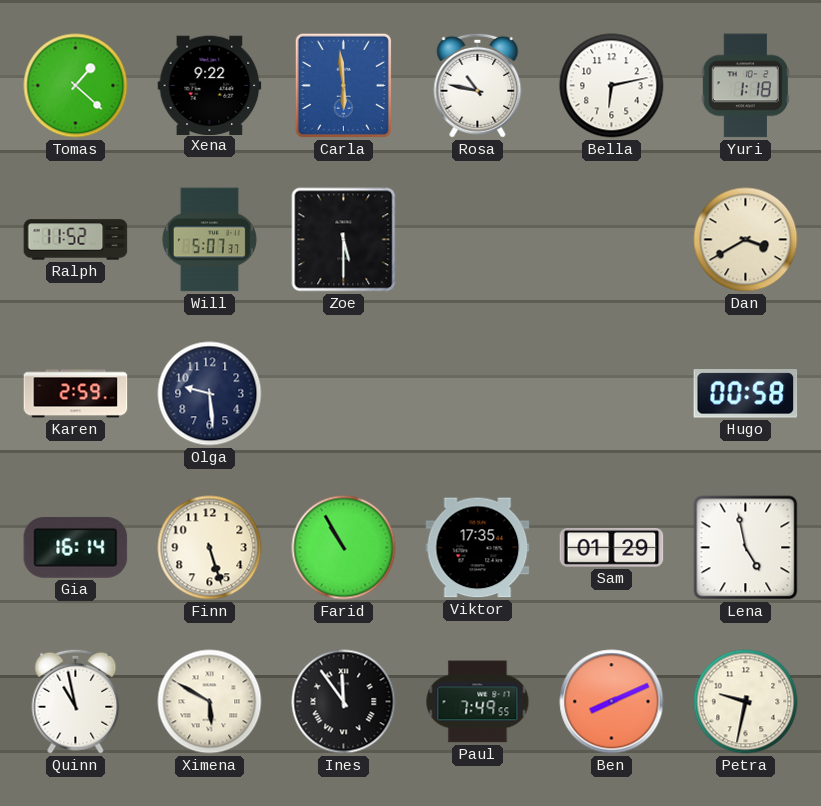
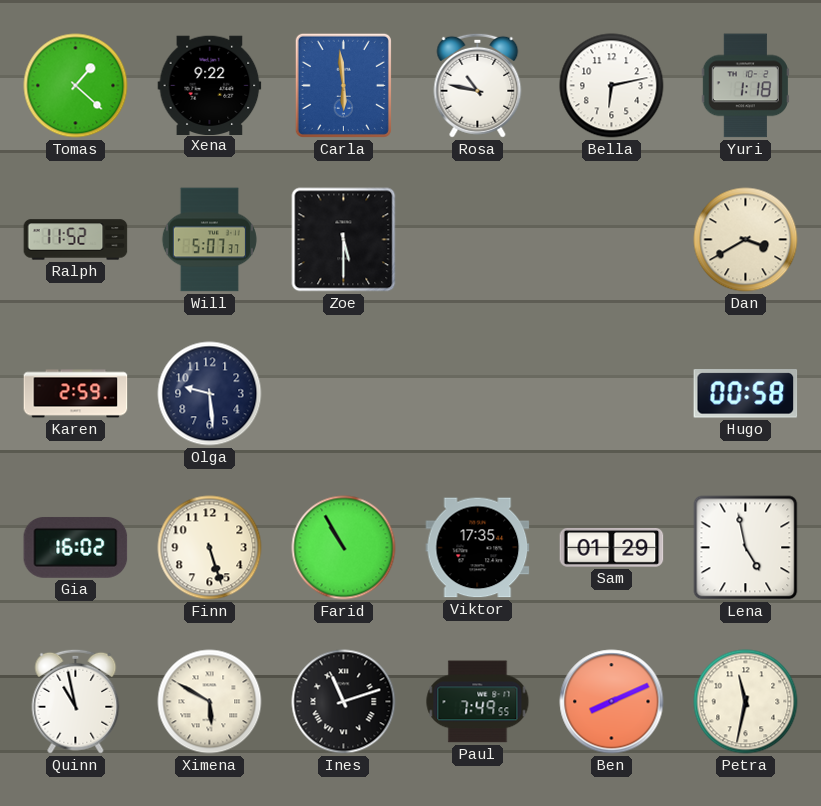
Gia: 16:14 -> 16:02 (76, 547)
Ines: 11:54 -> 11:12 (344, 702)
Petra: 9:32 -> 11:32 (746, 702)
